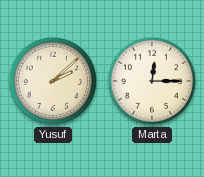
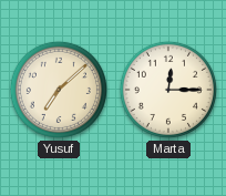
Yusuf: 2:08 -> 7:08 (59, 90)
